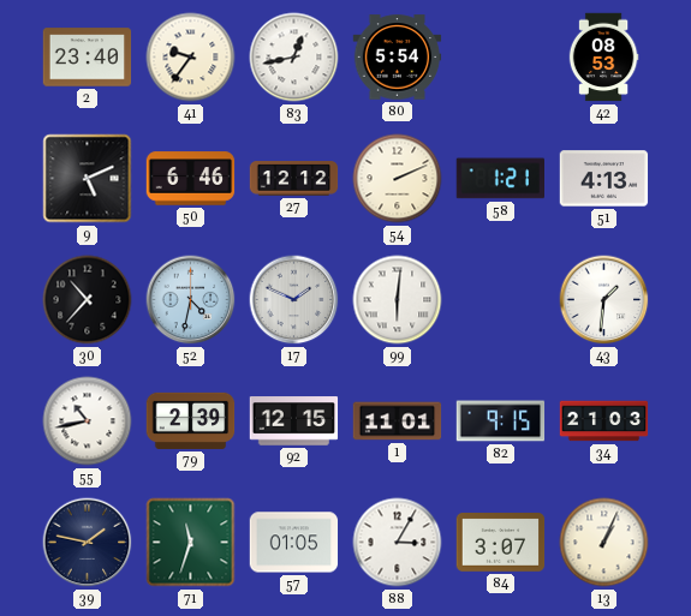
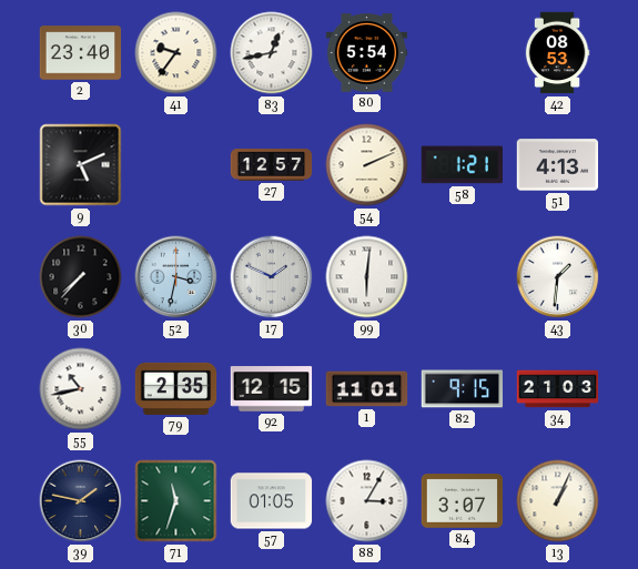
50: 6:46 -> none (191, 179)
27: 12:12 -> 12:57 (272, 165)
30: 10:37 -> 7:37 (81, 277)
52: 4:32 -> 3:32 (176, 277)
79: 2:39 -> 2:35 (176, 388)
